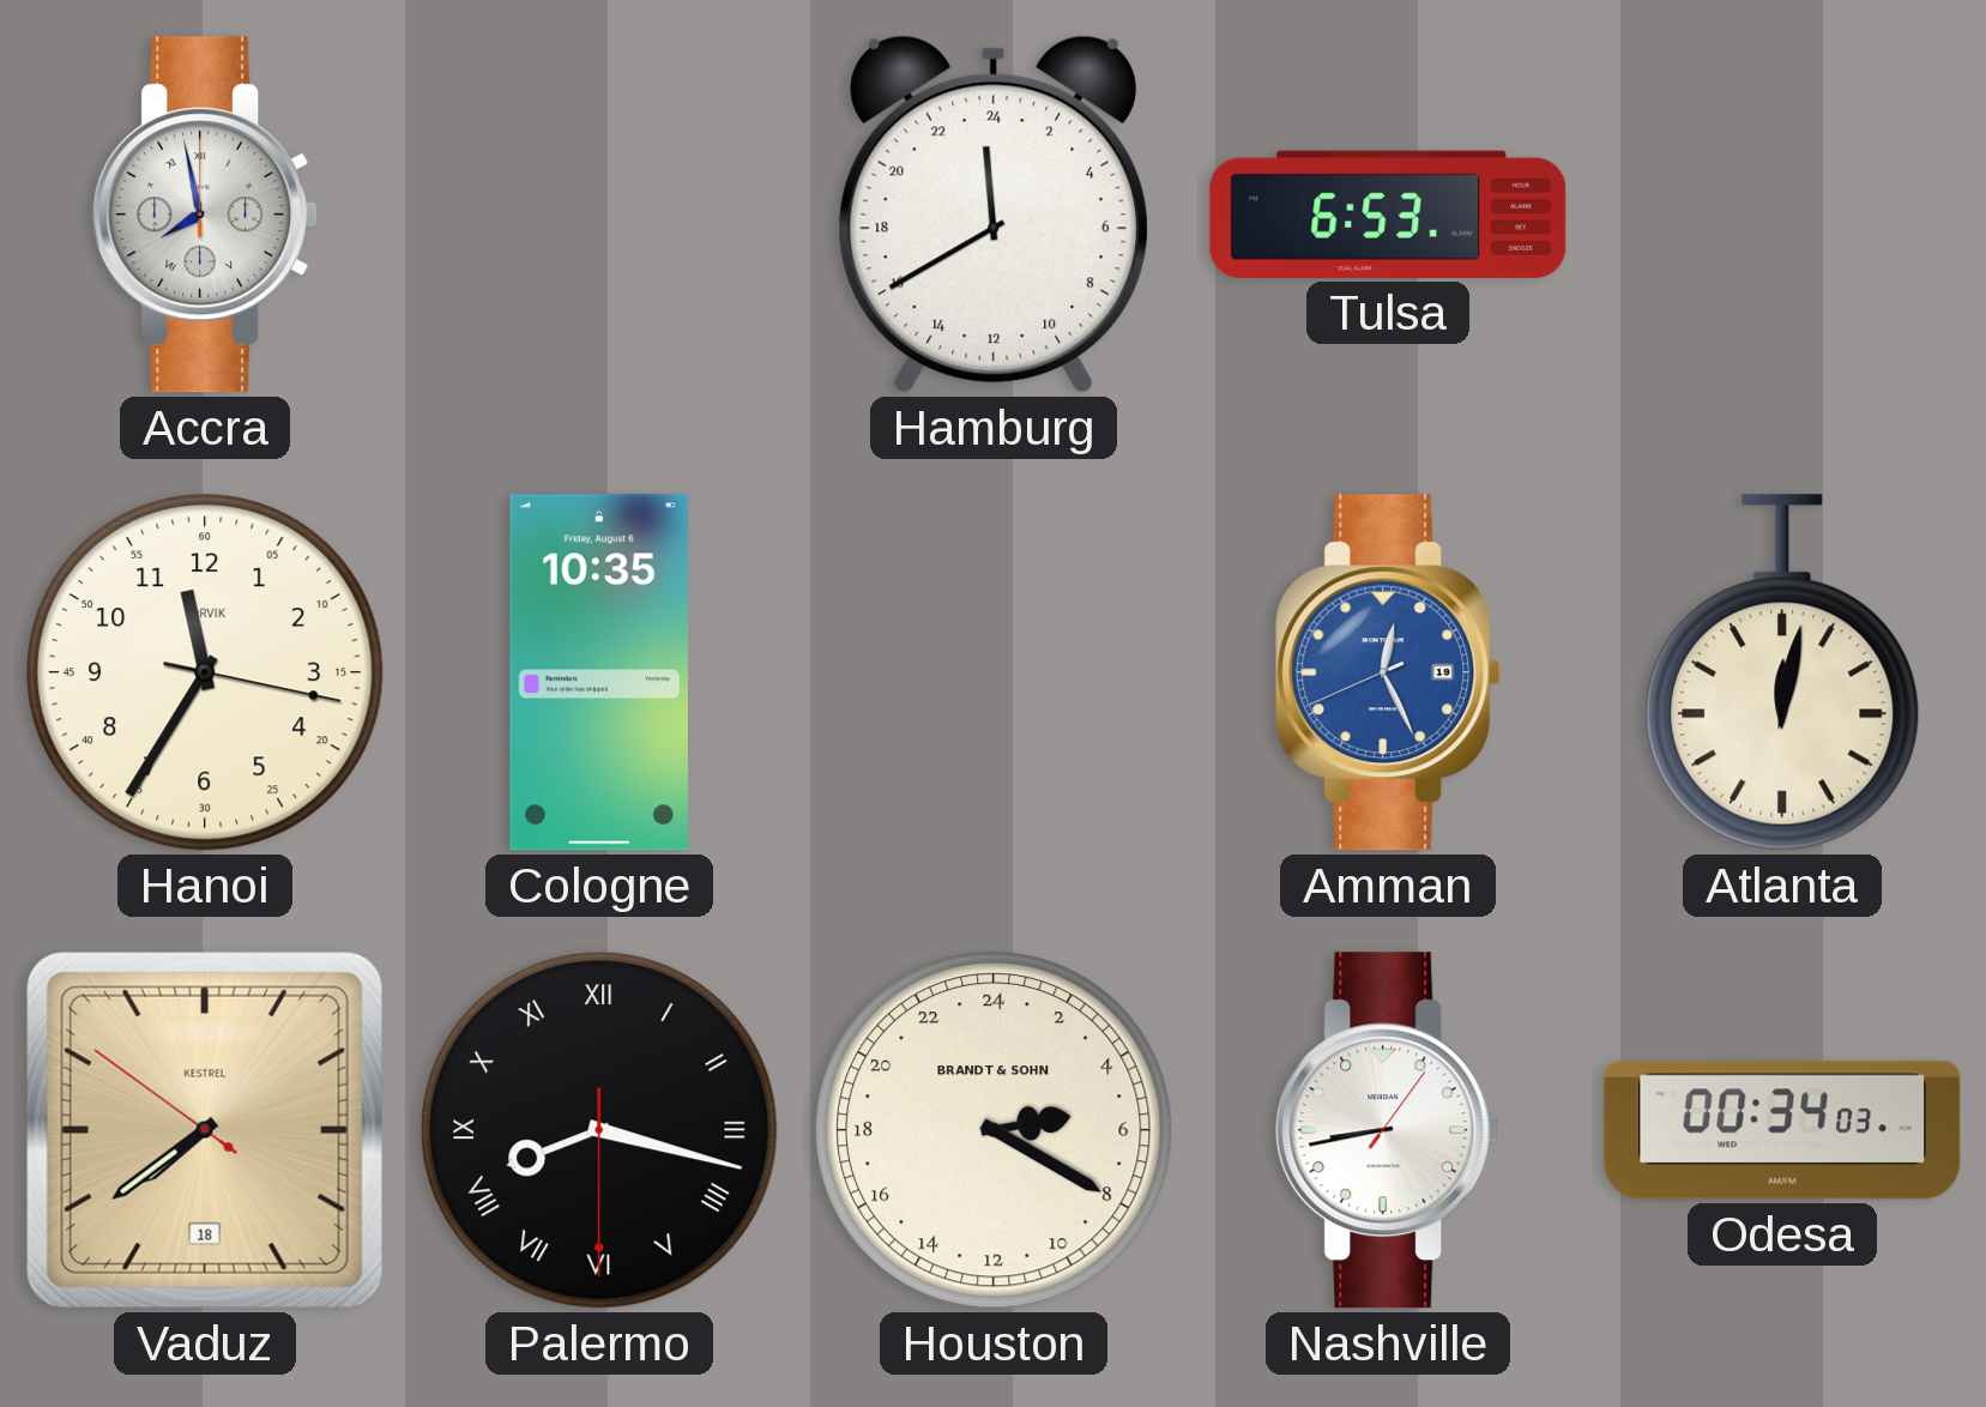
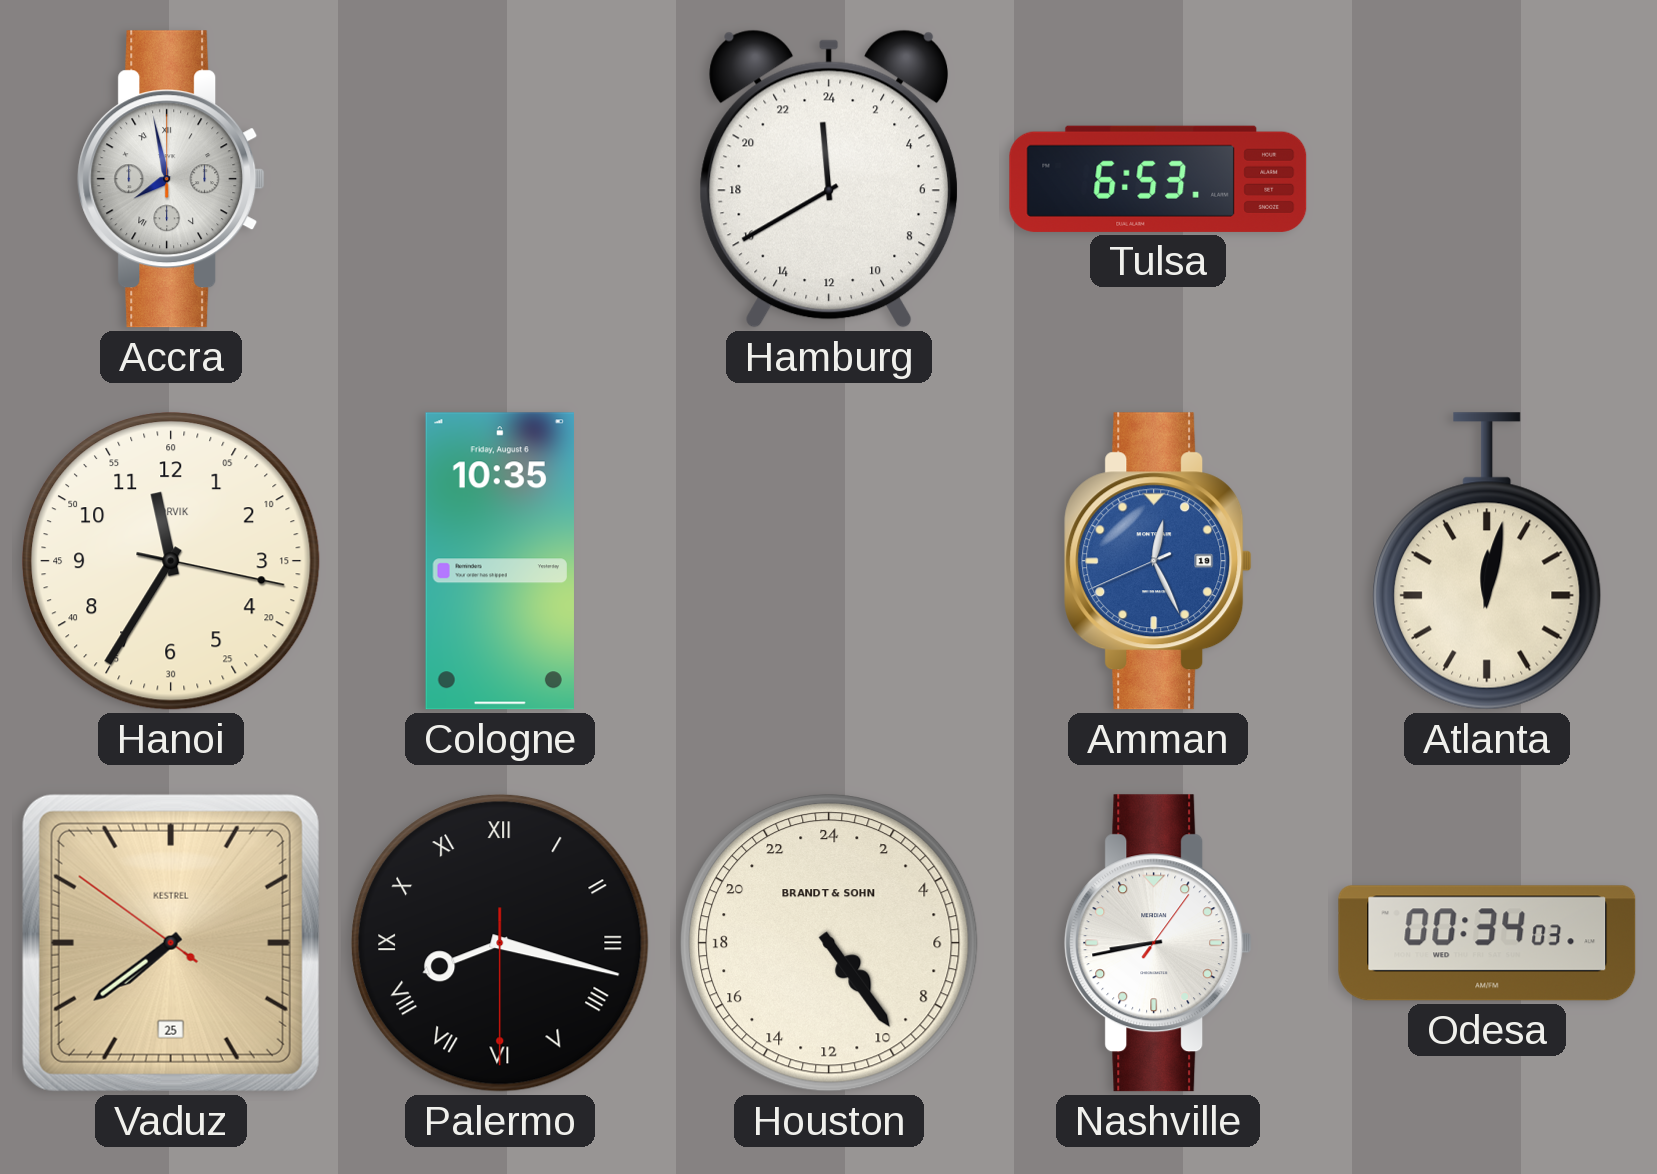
Vaduz date: 18 -> 25 (171, 943)
Houston: 5:20 -> 9:24 (829, 943)
